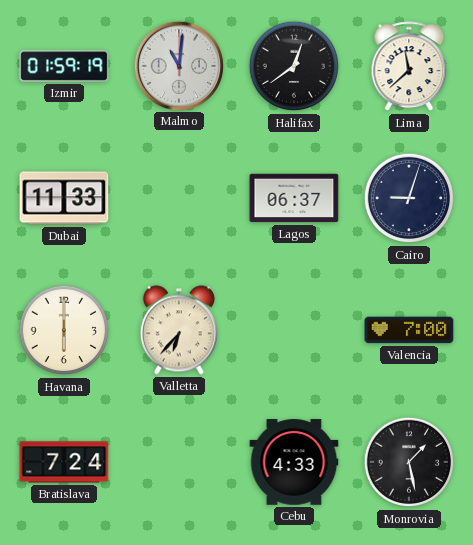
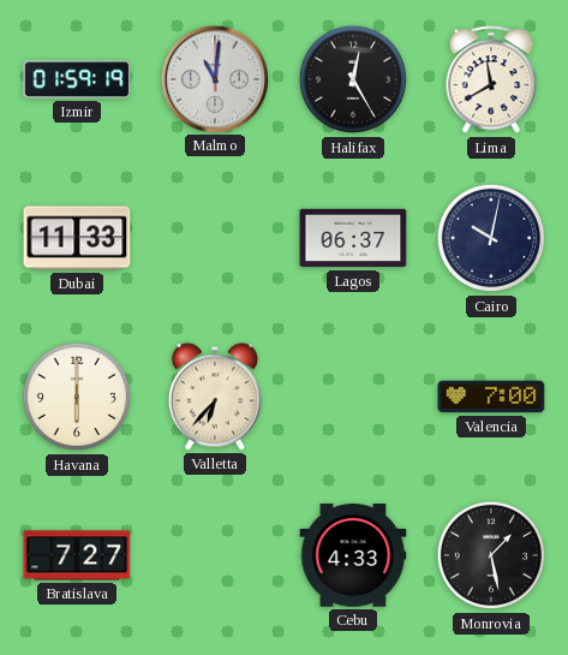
Halifax: 12:39 -> 12:25 (353, 79)
Lima: 11:38 -> 11:40 (491, 81)
Cairo: 9:03 -> 10:02 (491, 238)
Bratislava: 7:24 -> 7:27 (77, 555)
